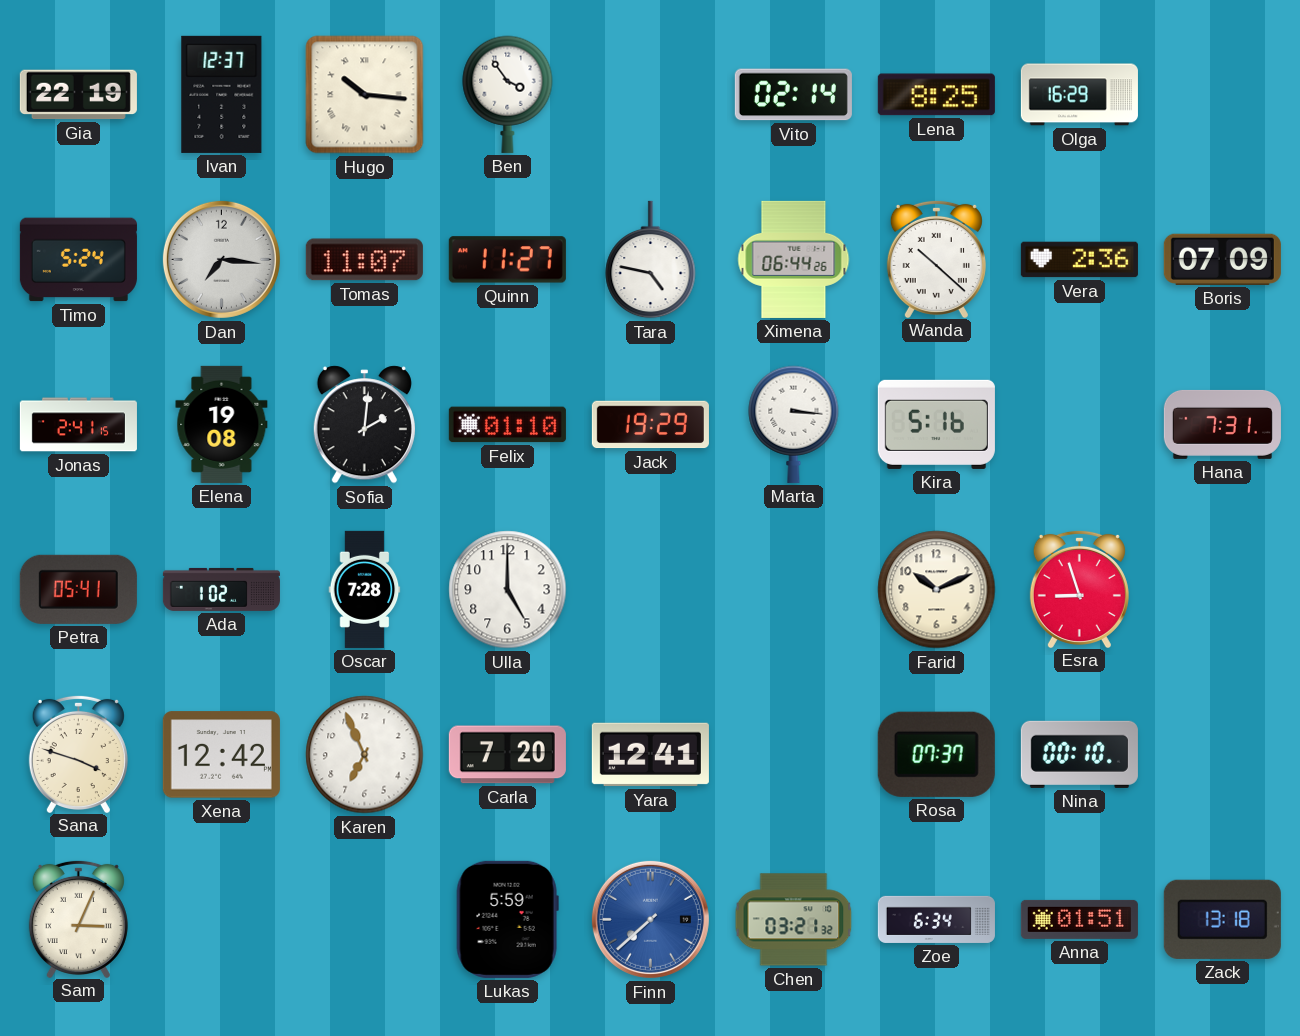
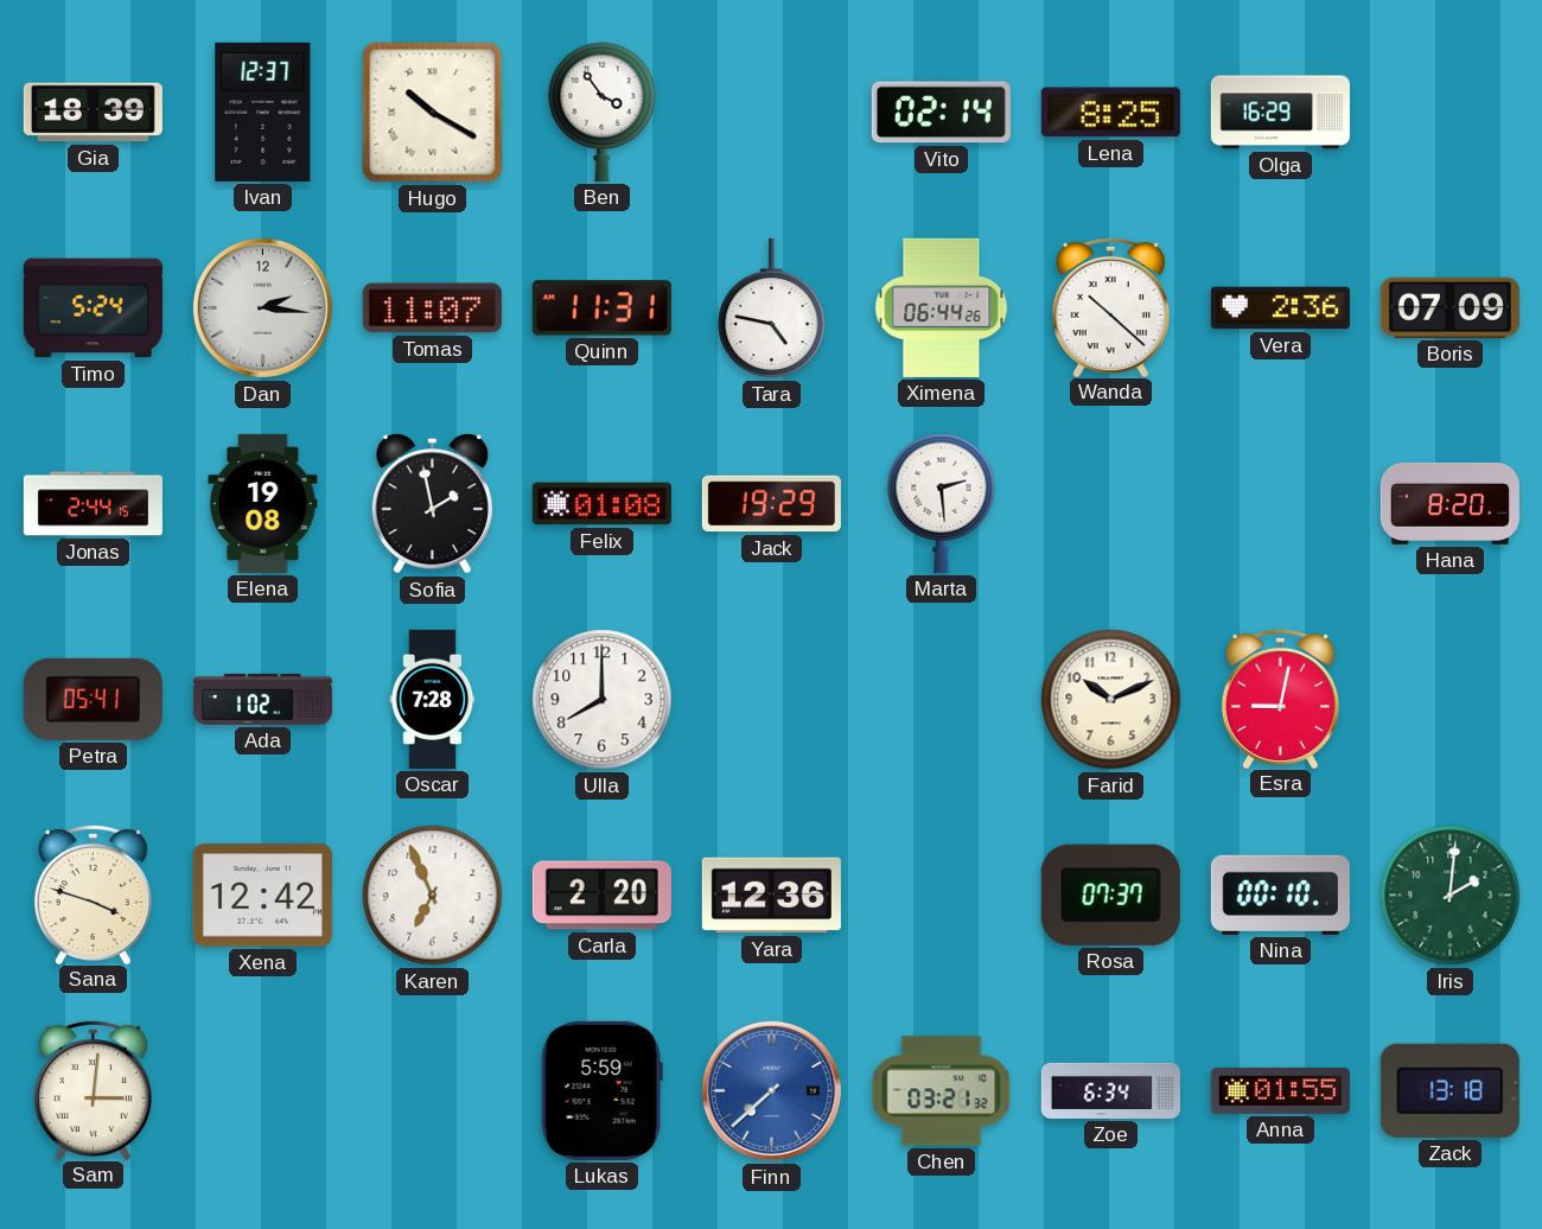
Gia: 22:19 -> 18:39 (93, 113)
Hugo: 10:16 -> 10:20 (433, 113)
Dan: 7:16 -> 2:16 (262, 307)
Quinn: 11:27 -> 11:31 (601, 308)
Jonas: 2:41 -> 2:44 (93, 504)
Sofia: 2:01 -> 1:58 (432, 504)
Felix: 01:10 -> 01:08 (601, 504)
Marta: 3:16 -> 2:29 (942, 503)
Kira: 5:16 -> none (936, 424)
Hana: 7:31 -> 8:20 (1449, 503)
Ulla: 5:00 -> 8:00 (603, 700)
Esra: 8:57 -> 9:02 (1280, 698)
Carla: 7:20 -> 2:20 (601, 896)
Yara: 12:41 -> 12:36 (771, 896)
Iris: none -> 2:01 (1451, 896)
Sam: 3:04 -> 3:01 (93, 1089)
Anna: 01:51 -> 01:55 (1280, 1090)
